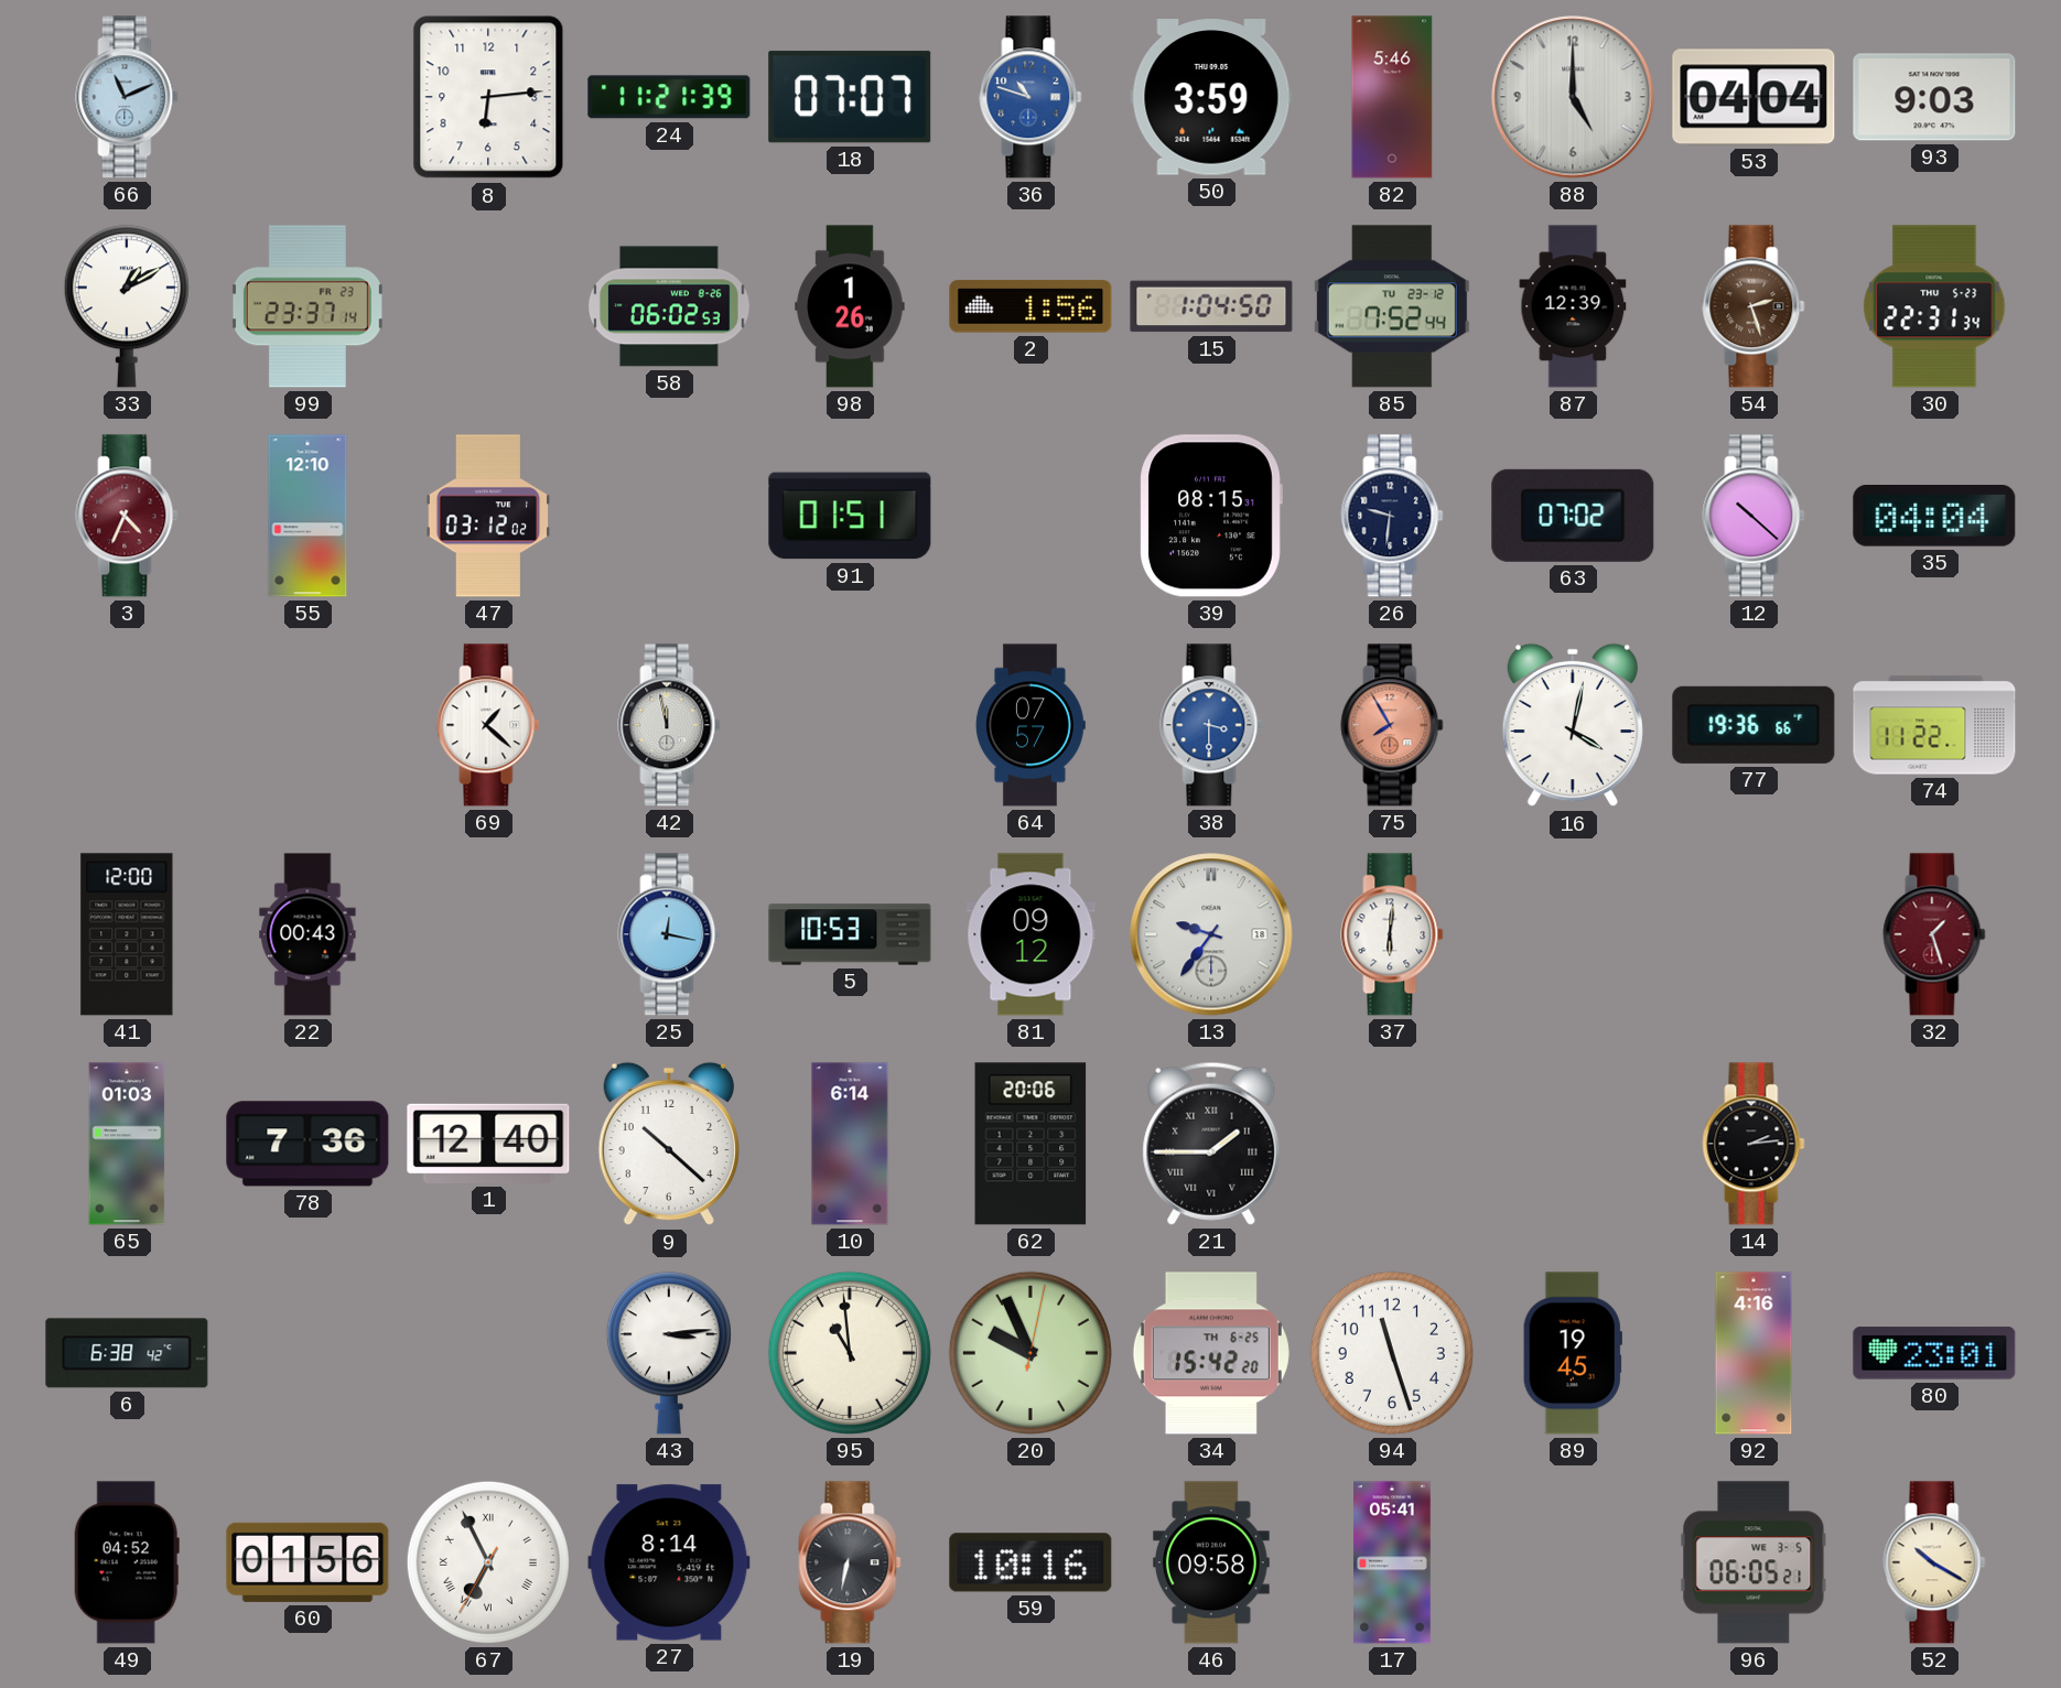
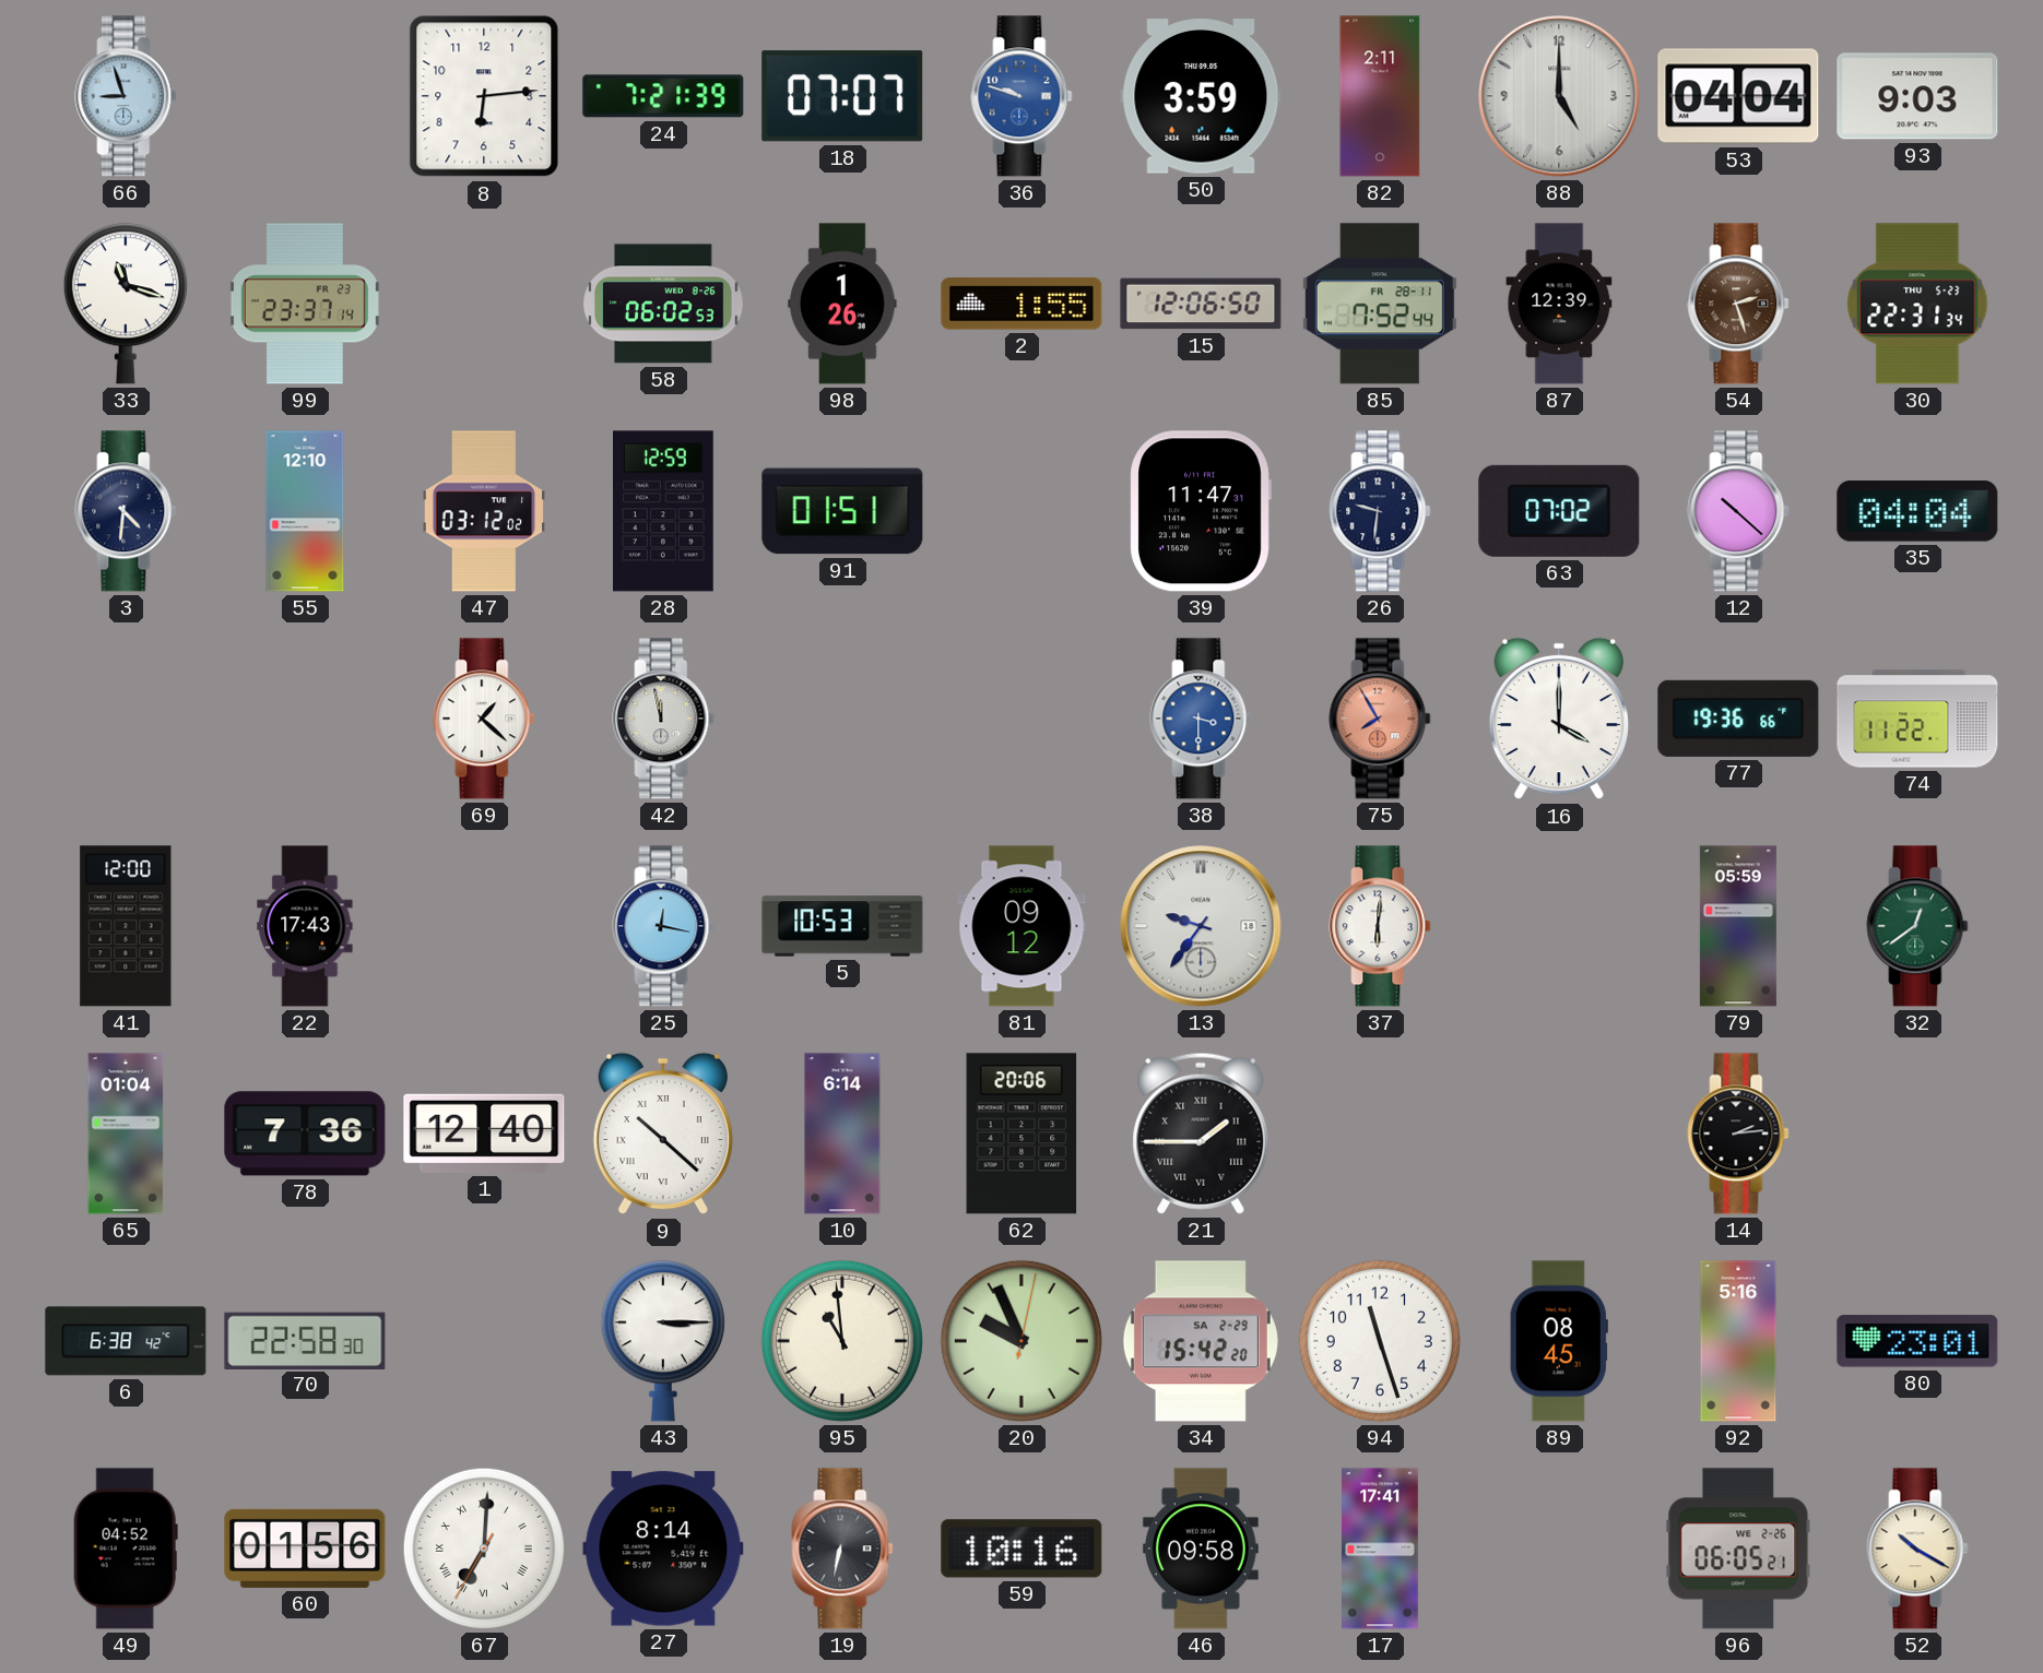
66: 11:11 -> 8:57 (126, 96)
24: 11:21 -> 7:21 (663, 96)
36: 10:48 -> 9:48 (1021, 96)
82: 5:46 -> 2:11 (1380, 96)
33: 1:10 -> 11:18 (126, 304)
2: 1:56 -> 1:55 (1021, 304)
15: 1:04 -> 12:06 (1201, 304)
85 date: TU 23-12 -> FR 28-11 (1380, 304)
3: 4:34 -> 4:31 (126, 511)
3 dial: burgundy -> navy (126, 511)
28: none -> 12:59 (664, 511)
39: 08:15 -> 11:47 (1201, 511)
64: 07:57 -> none (1030, 725)
16: 4:02 -> 4:00 (1559, 719)
22: 00:43 -> 17:43 (305, 926)
79: none -> 05:59 (1738, 926)
32: 1:27 -> 12:39 (1917, 926)
32 dial: burgundy -> green (1917, 926)
65: 01:03 -> 01:04 (126, 1134)
9 numerals: Arabic -> Roman (663, 1134)
70: none -> 22:58 (305, 1340)
43: 3:14 -> 3:15 (663, 1341)
34 date: TH 6-25 -> SA 2-29 (1201, 1341)
89: 19:45 -> 08:45 (1559, 1341)
92: 4:16 -> 5:16 (1738, 1341)
67: 6:55 -> 7:00 (484, 1549)
17: 05:41 -> 17:41 (1381, 1549)
96 date: WE 3-5 -> WE 2-26 (1738, 1549)
